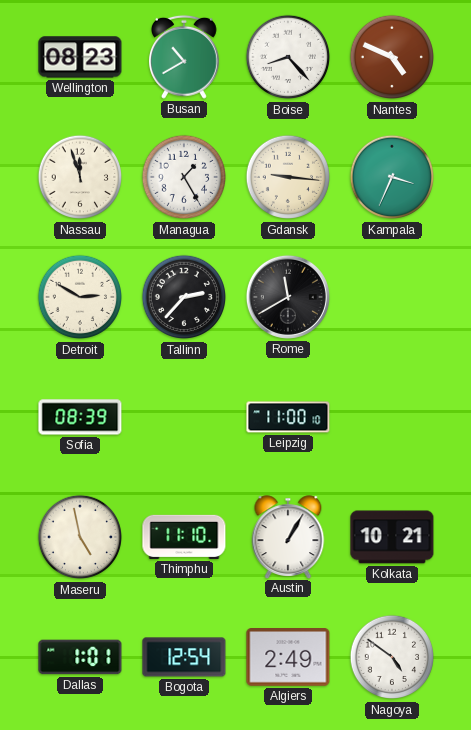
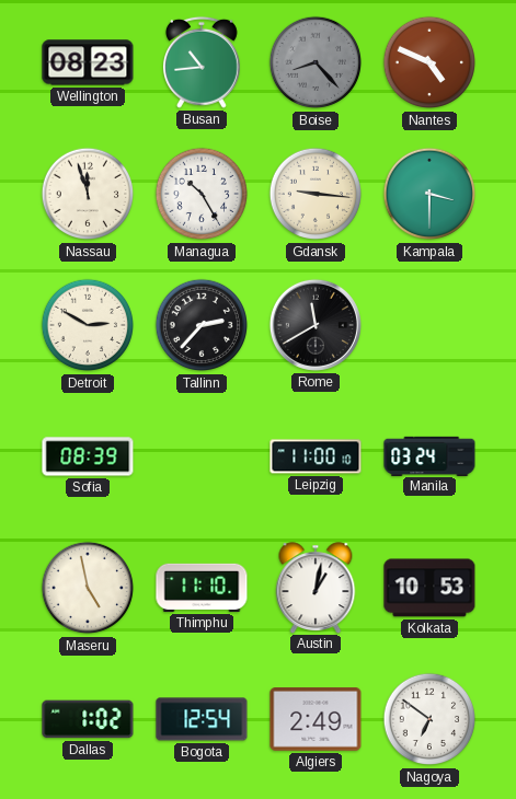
Busan: 10:40 -> 10:44 (202, 62)
Boise dial: white -> grey (316, 62)
Managua: 1:25 -> 10:25 (202, 194)
Kampala: 3:34 -> 3:30 (429, 194)
Manila: none -> 03:24 (429, 455)
Austin: 1:05 -> 1:02 (316, 588)
Kolkata: 10:21 -> 10:53 (429, 588)
Dallas: 1:01 -> 1:02 (88, 719)
Nagoya: 4:51 -> 6:51 (429, 719)
